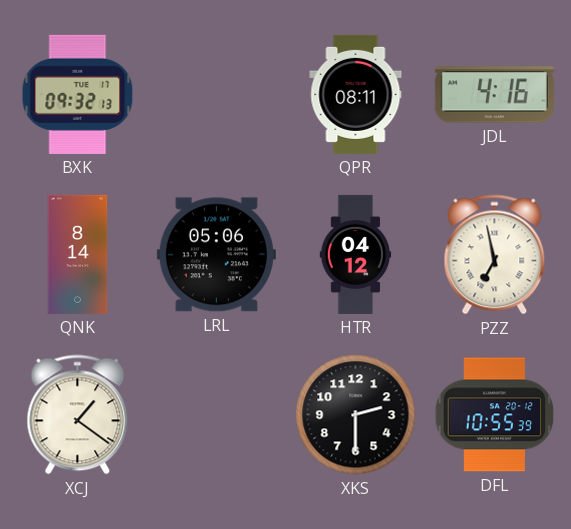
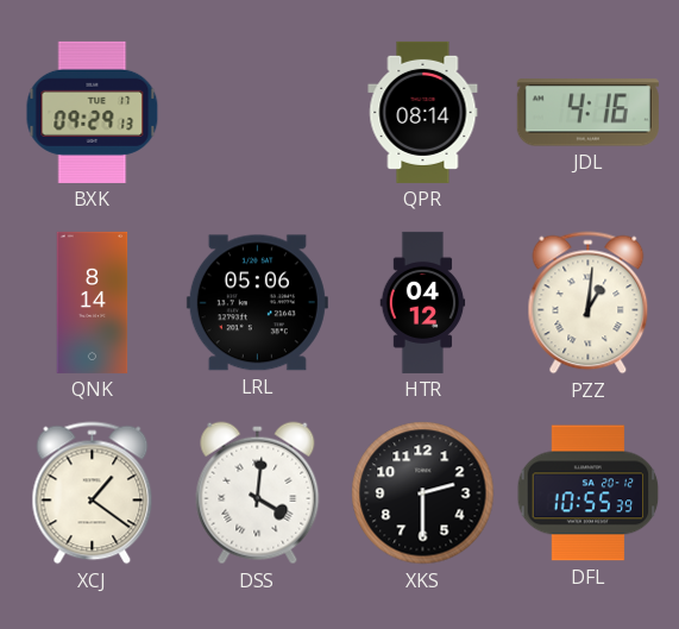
BXK: 09:32 -> 09:29 (93, 112)
QPR: 08:11 -> 08:14 (423, 112)
PZZ: 6:58 -> 1:01 (589, 303)
DSS: none -> 4:01 (258, 493)
